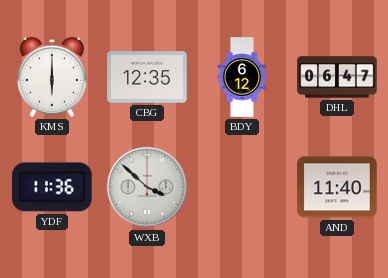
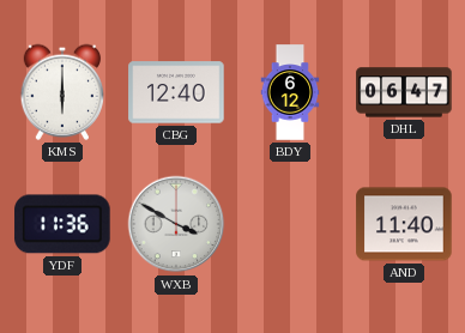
CBG: 12:35 -> 12:40 (176, 92)
WXB: 3:52 -> 3:50 (176, 224)
